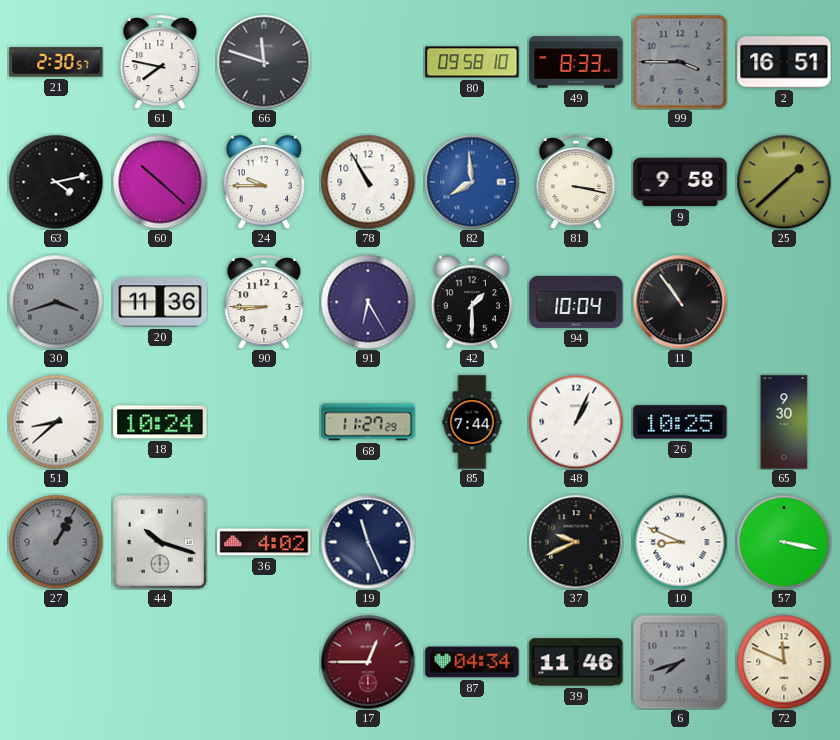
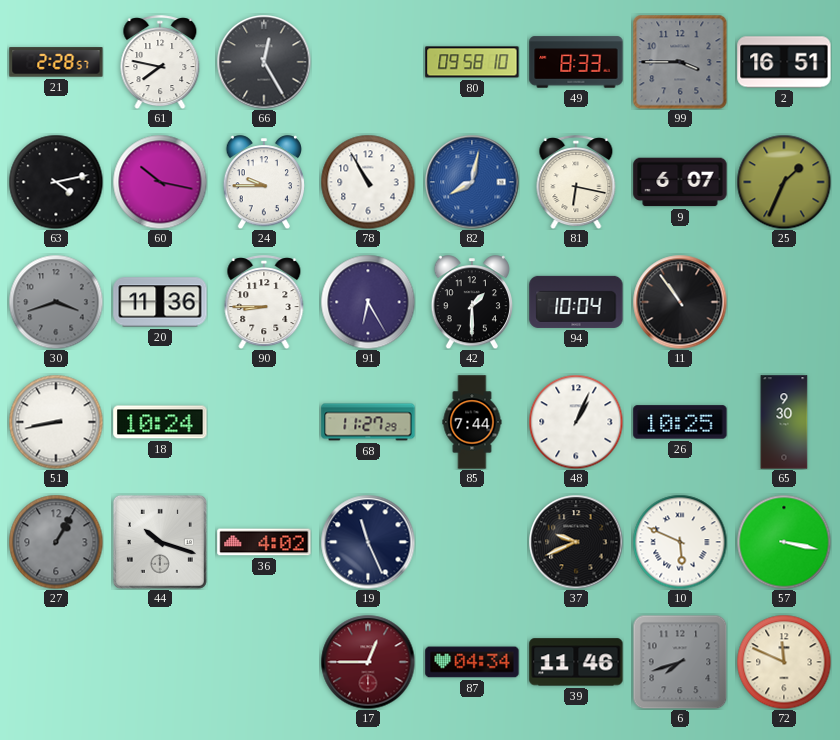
21: 2:30 -> 2:28 (56, 62)
66: 11:48 -> 12:25 (264, 62)
60: 10:22 -> 10:17 (160, 182)
82: 7:59 -> 8:02 (472, 182)
81: 3:17 -> 6:17 (576, 182)
9: 9:58 -> 6:07 (680, 182)
25: 1:38 -> 1:34 (784, 182)
51: 8:38 -> 8:43 (56, 422)
10: 8:49 -> 5:49 (680, 542)
